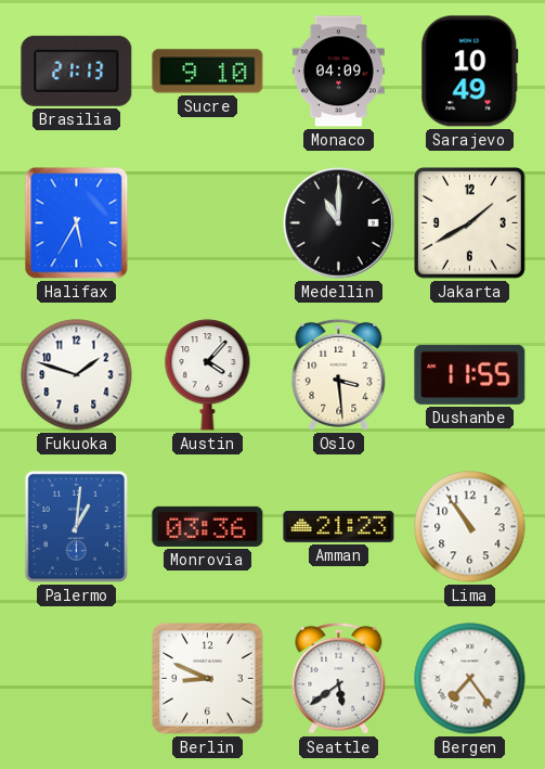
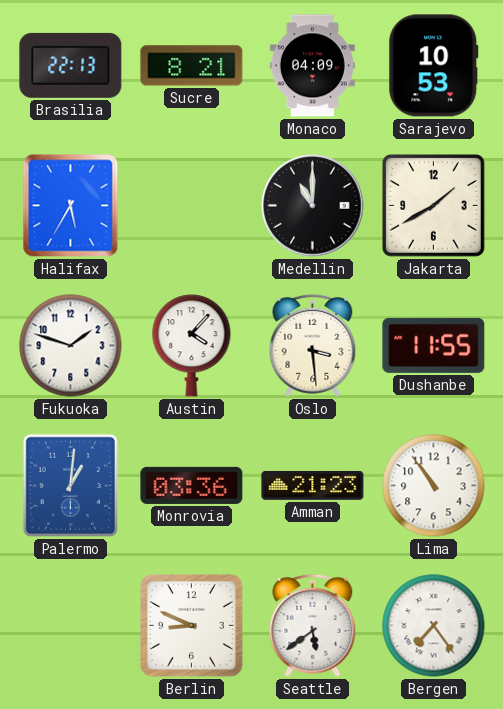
Brasilia: 21:13 -> 22:13 (71, 65)
Sucre: 9:10 -> 8:21 (192, 66)
Sarajevo: 10:49 -> 10:53 (434, 66)
